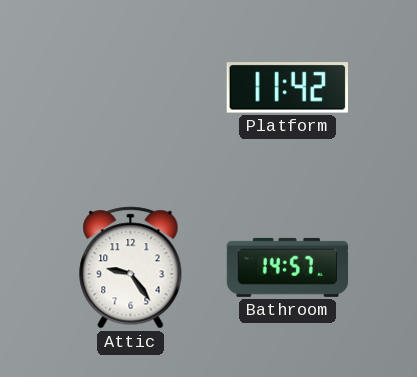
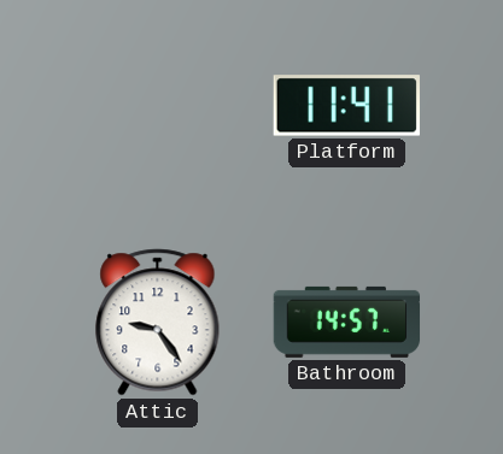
Platform: 11:42 -> 11:41 (346, 106)
